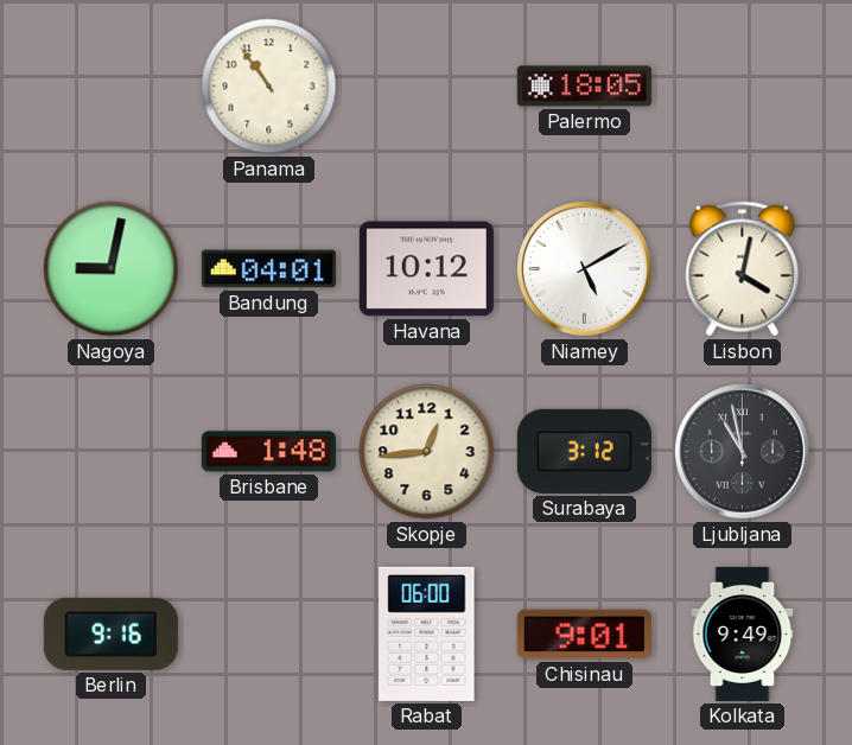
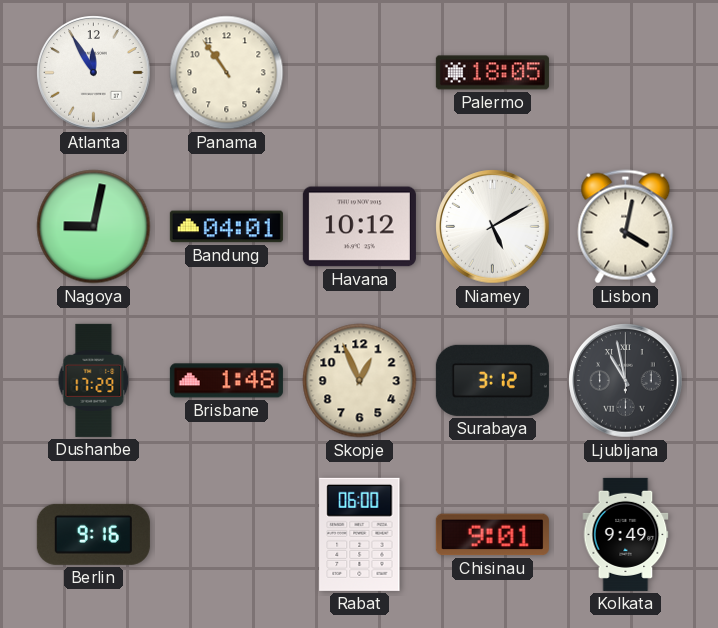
Atlanta: none -> 11:55 (94, 73)
Dushanbe: none -> 17:29 (94, 380)
Skopje: 12:44 -> 12:56 (360, 381)
